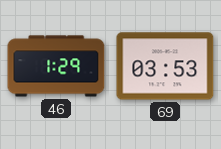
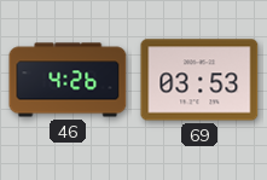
46: 1:29 -> 4:26 (68, 80)
